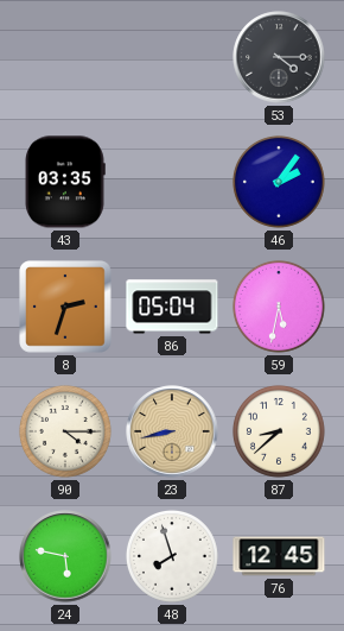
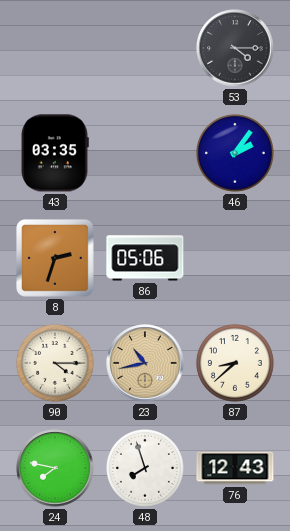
86: 05:04 -> 05:06 (145, 258)
59: 5:32 -> none (279, 307)
23: 8:43 -> 10:43 (145, 363)
24: 5:47 -> 7:47 (55, 468)
76: 12:45 -> 12:43 (235, 468)
